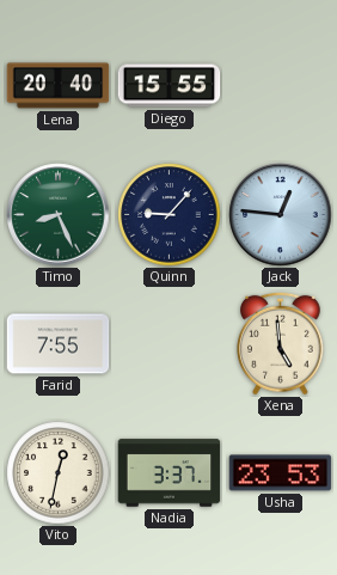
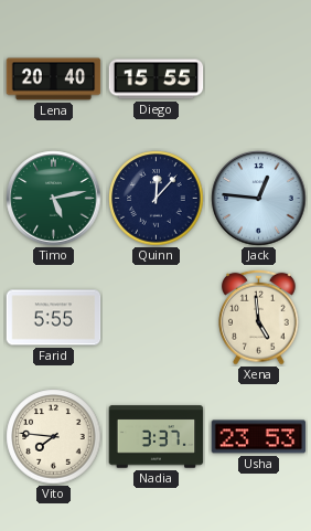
Timo: 8:26 -> 5:13 (54, 199)
Quinn: 9:07 -> 12:07 (157, 199)
Farid: 7:55 -> 5:55 (54, 318)
Vito: 12:32 -> 7:46 (54, 437)
